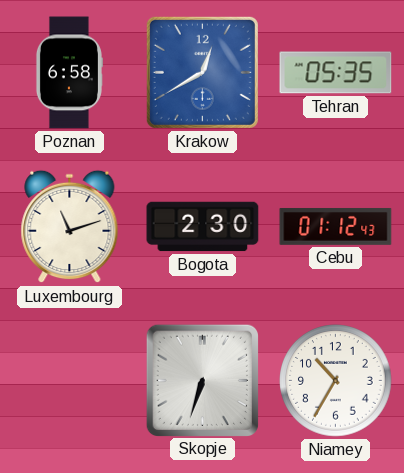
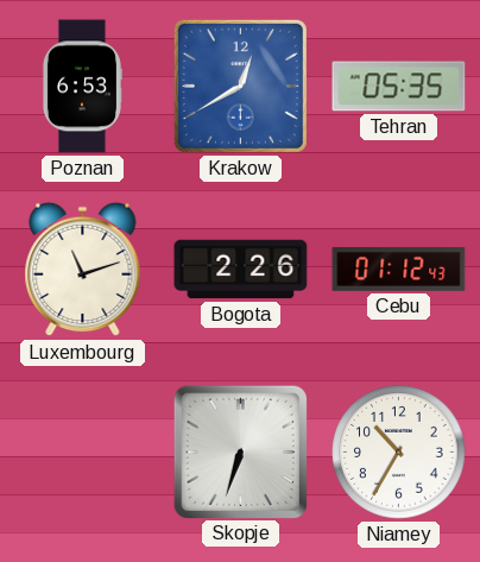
Poznan: 6:58 -> 6:53 (82, 87)
Bogota: 2:30 -> 2:26 (241, 270)
